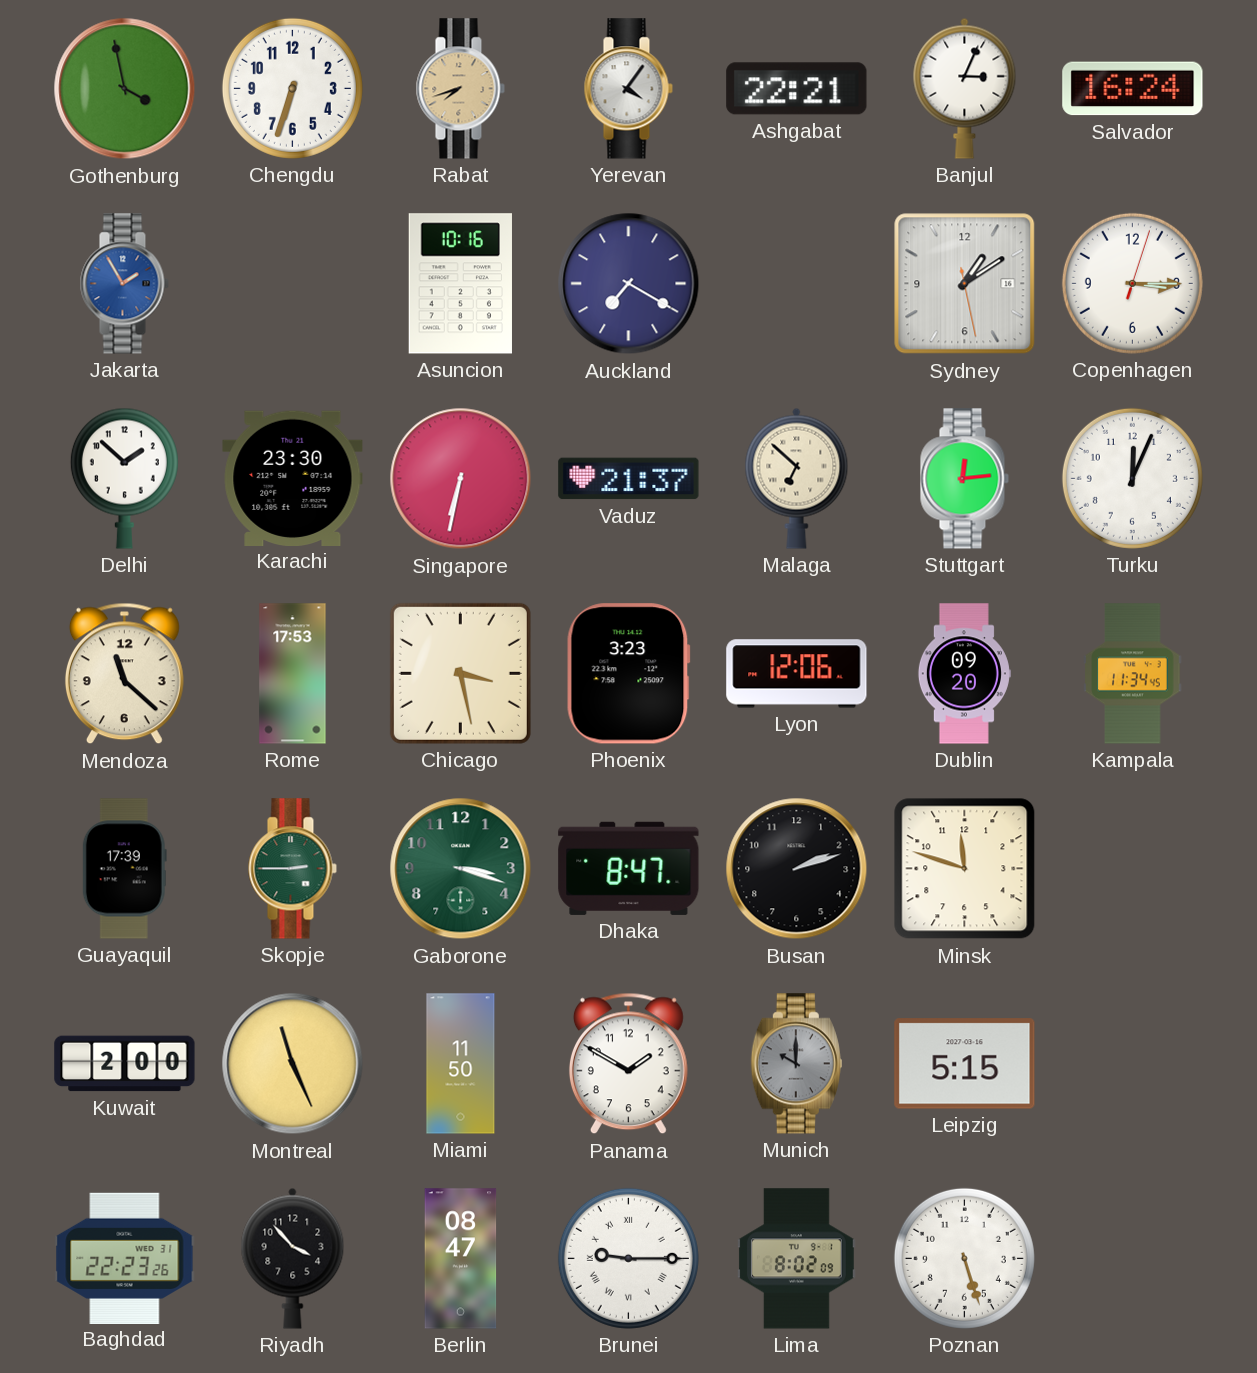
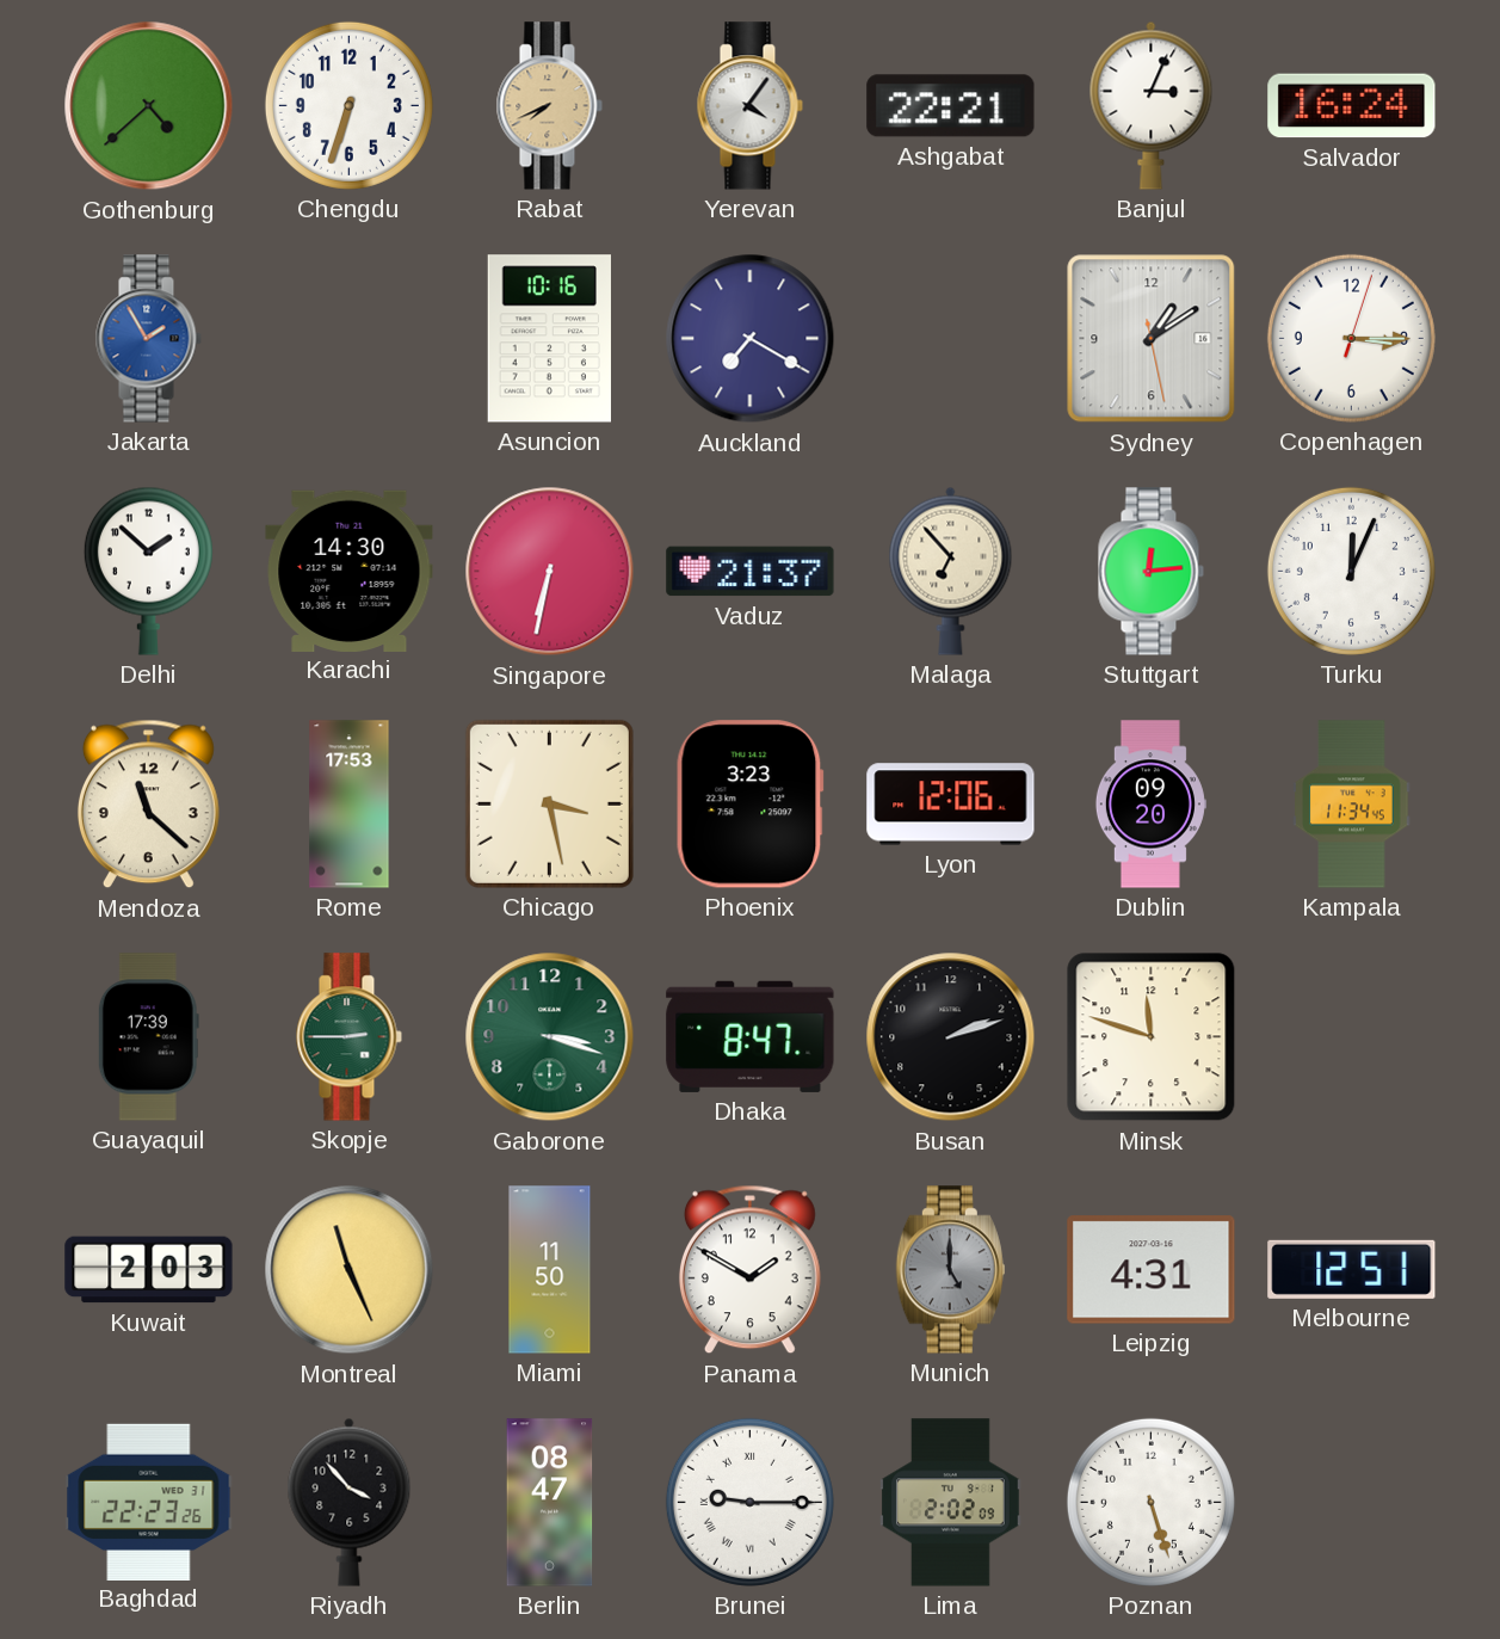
Gothenburg: 3:58 -> 4:38 (149, 106)
Rabat: 7:42 -> 7:41 (549, 106)
Karachi: 23:30 -> 14:30 (350, 571)
Malaga: 6:52 -> 6:53 (951, 571)
Kuwait: 2:00 -> 2:03 (149, 1270)
Munich: 10:00 -> 5:00 (950, 1270)
Leipzig: 5:15 -> 4:31 (1152, 1270)
Melbourne: none -> 12:51 (1352, 1269)
Lima: 8:02 -> 2:02 (950, 1503)
